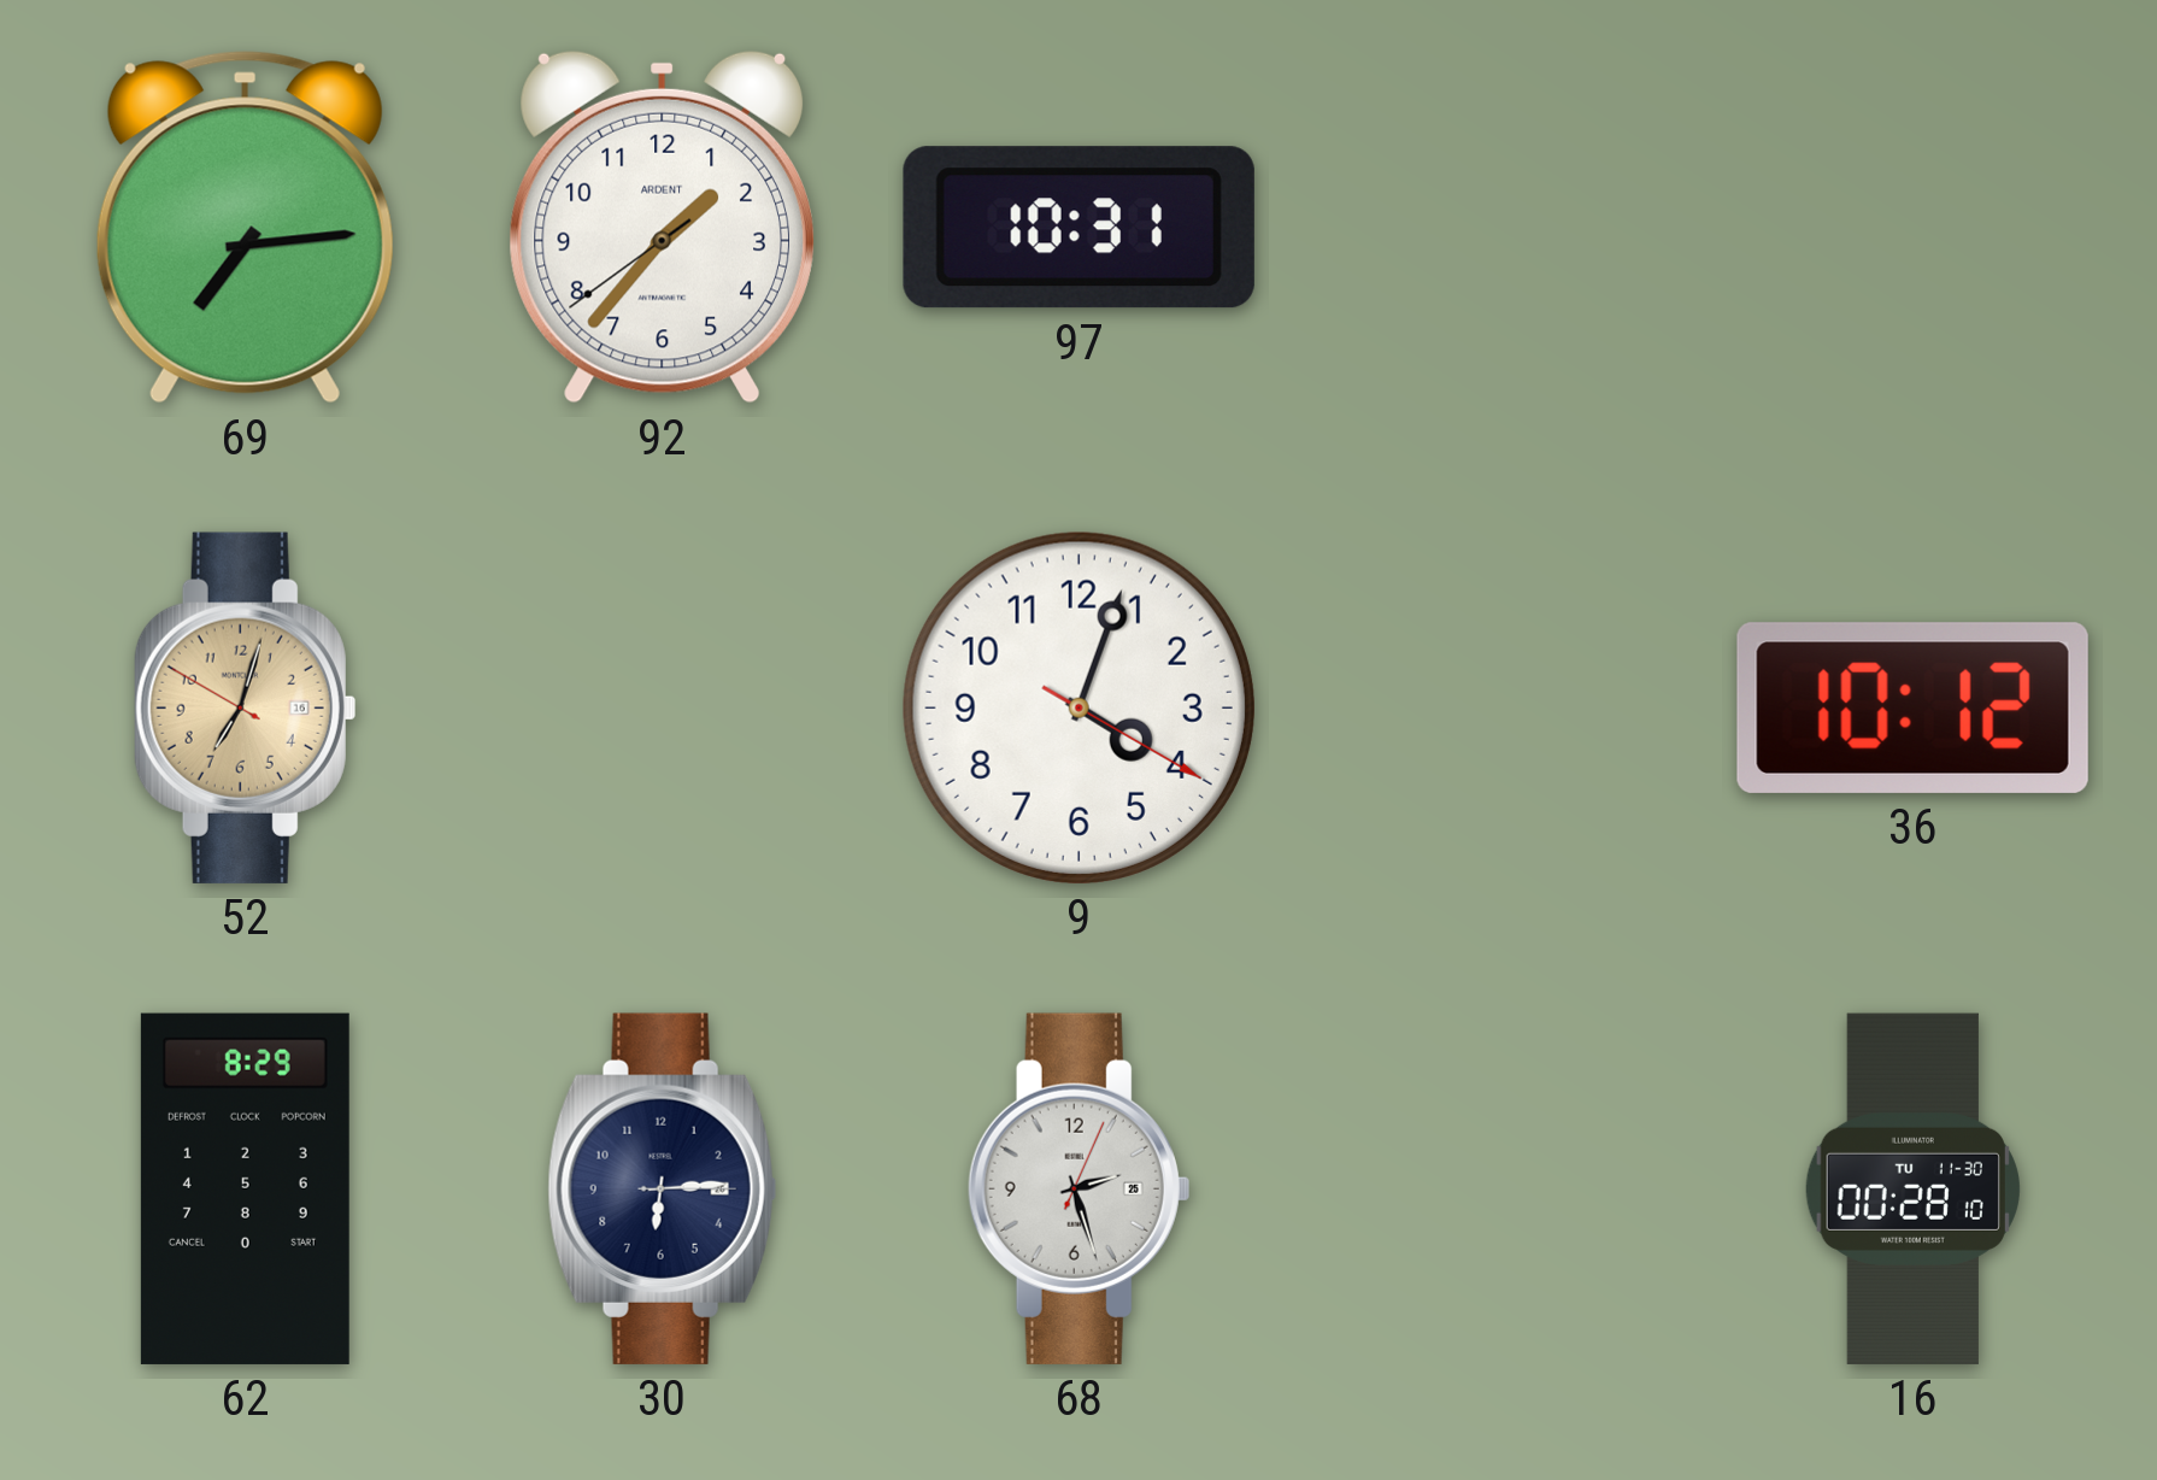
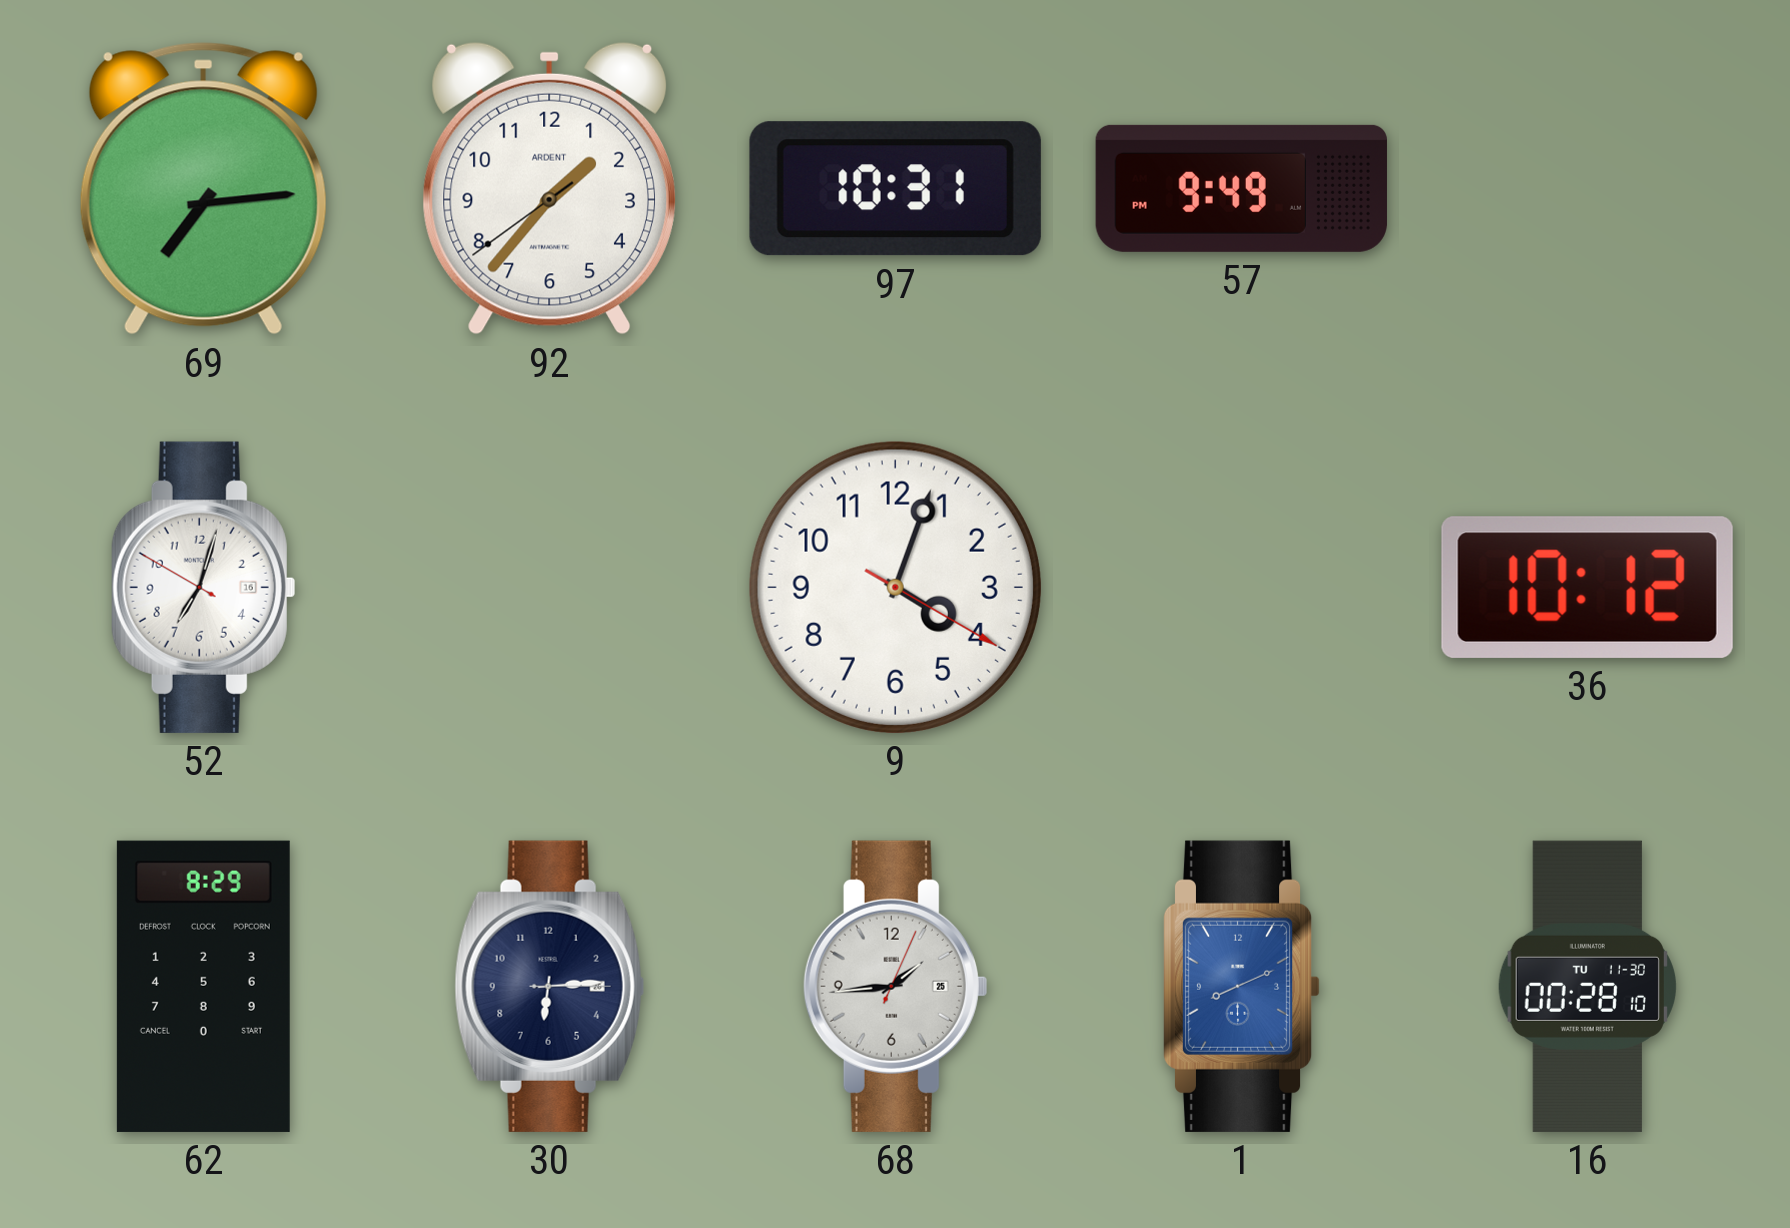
57: none -> 9:49 (1241, 188)
52 dial: champagne -> white (203, 587)
68: 2:27 -> 1:44 (895, 986)
1: none -> 8:11 (1241, 986)
